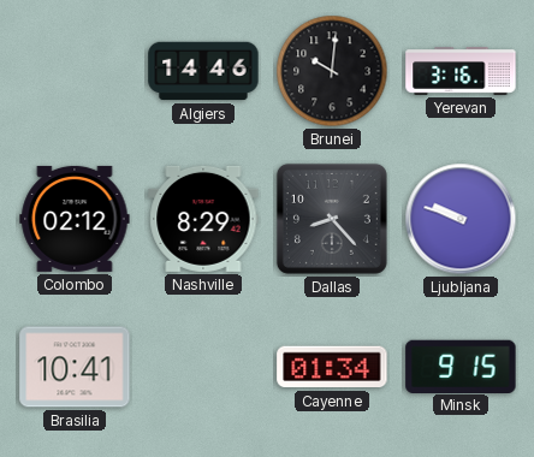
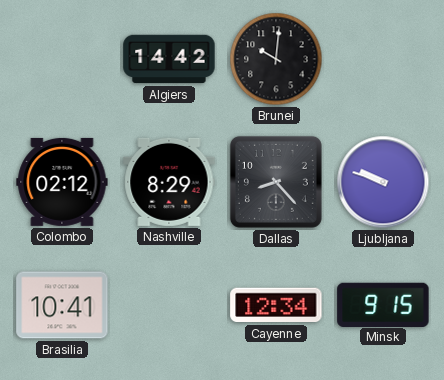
Algiers: 14:46 -> 14:42 (169, 59)
Yerevan: 3:16 -> none (461, 72)
Cayenne: 01:34 -> 12:34 (276, 305)
